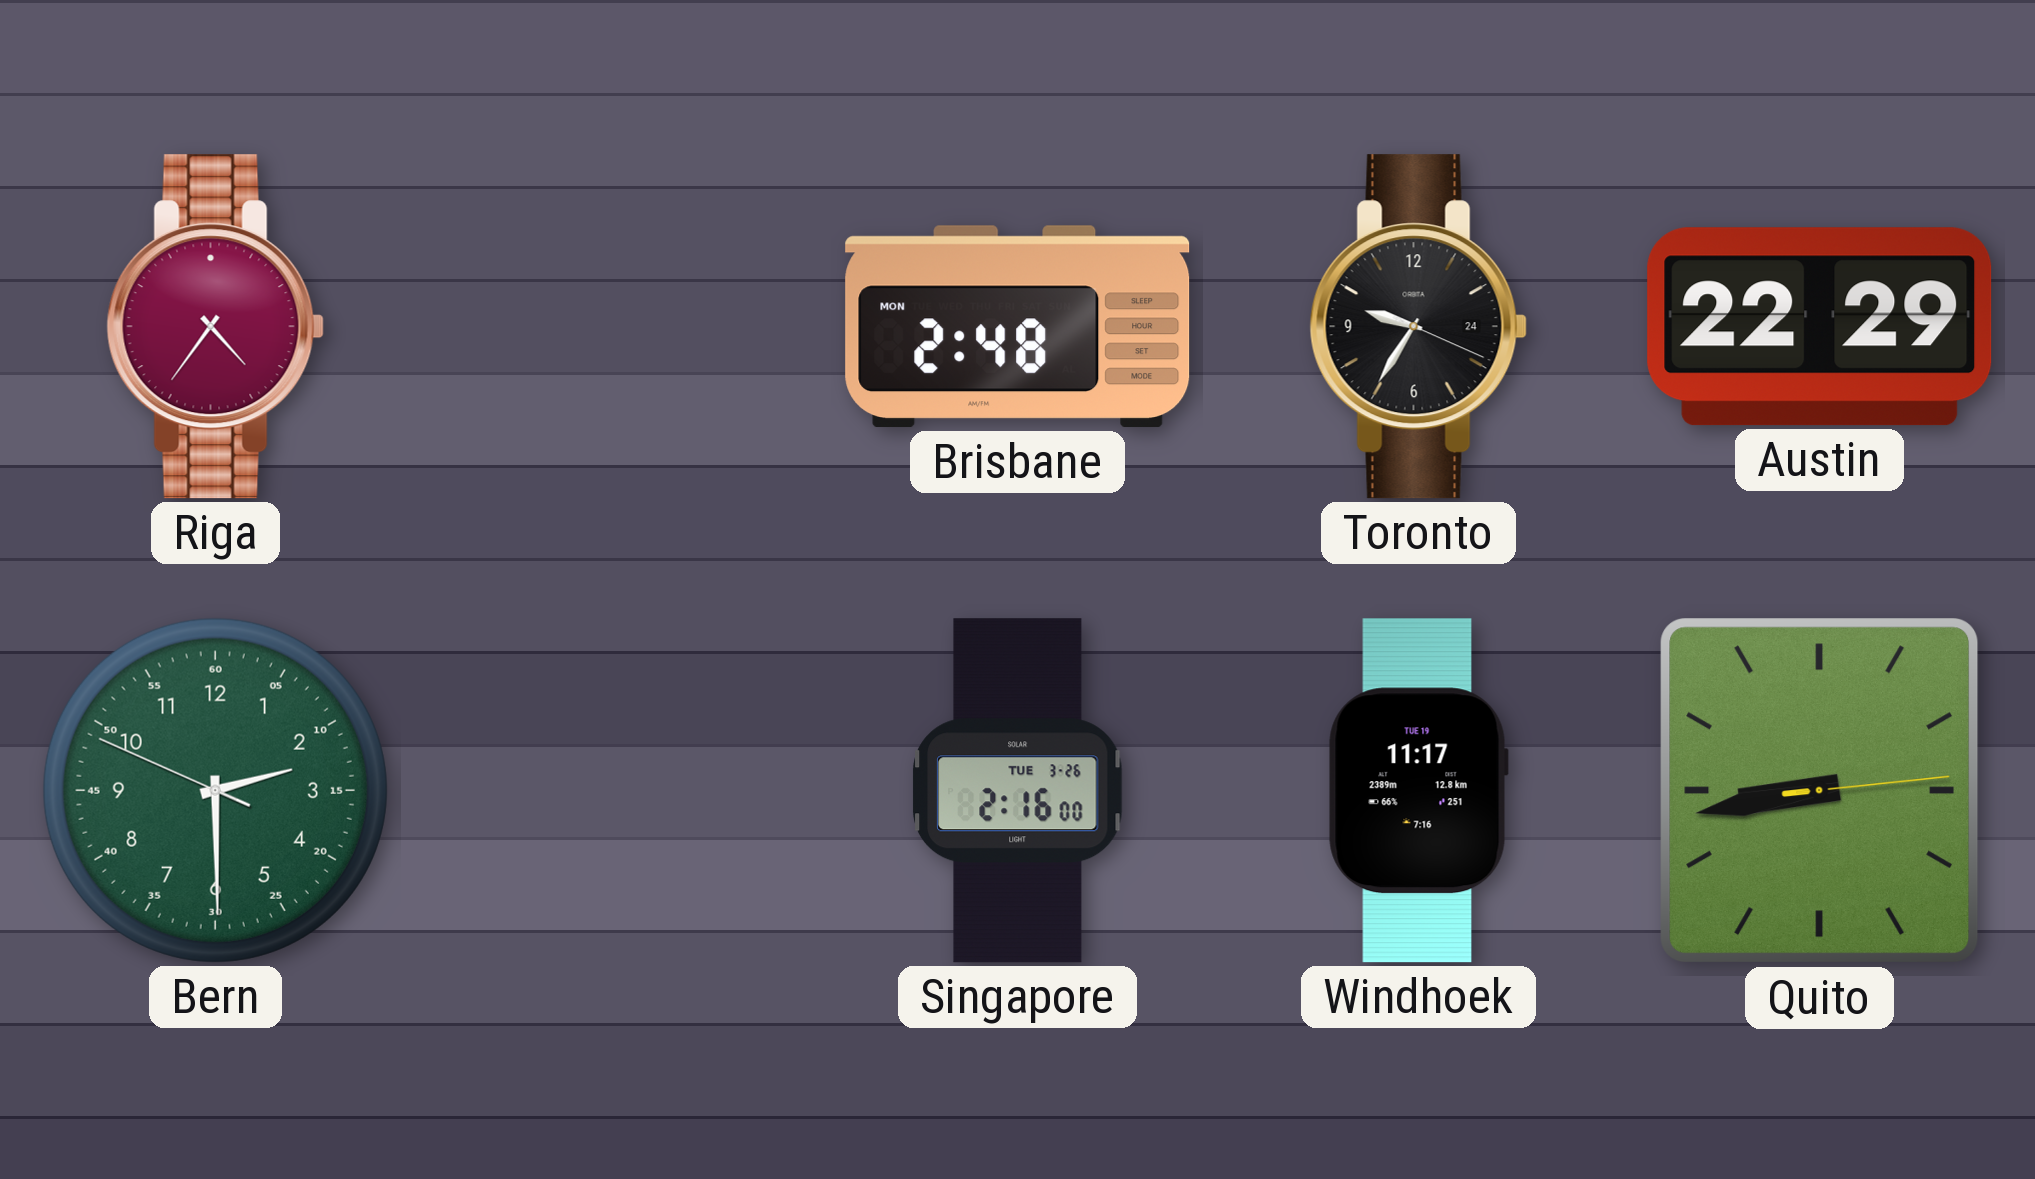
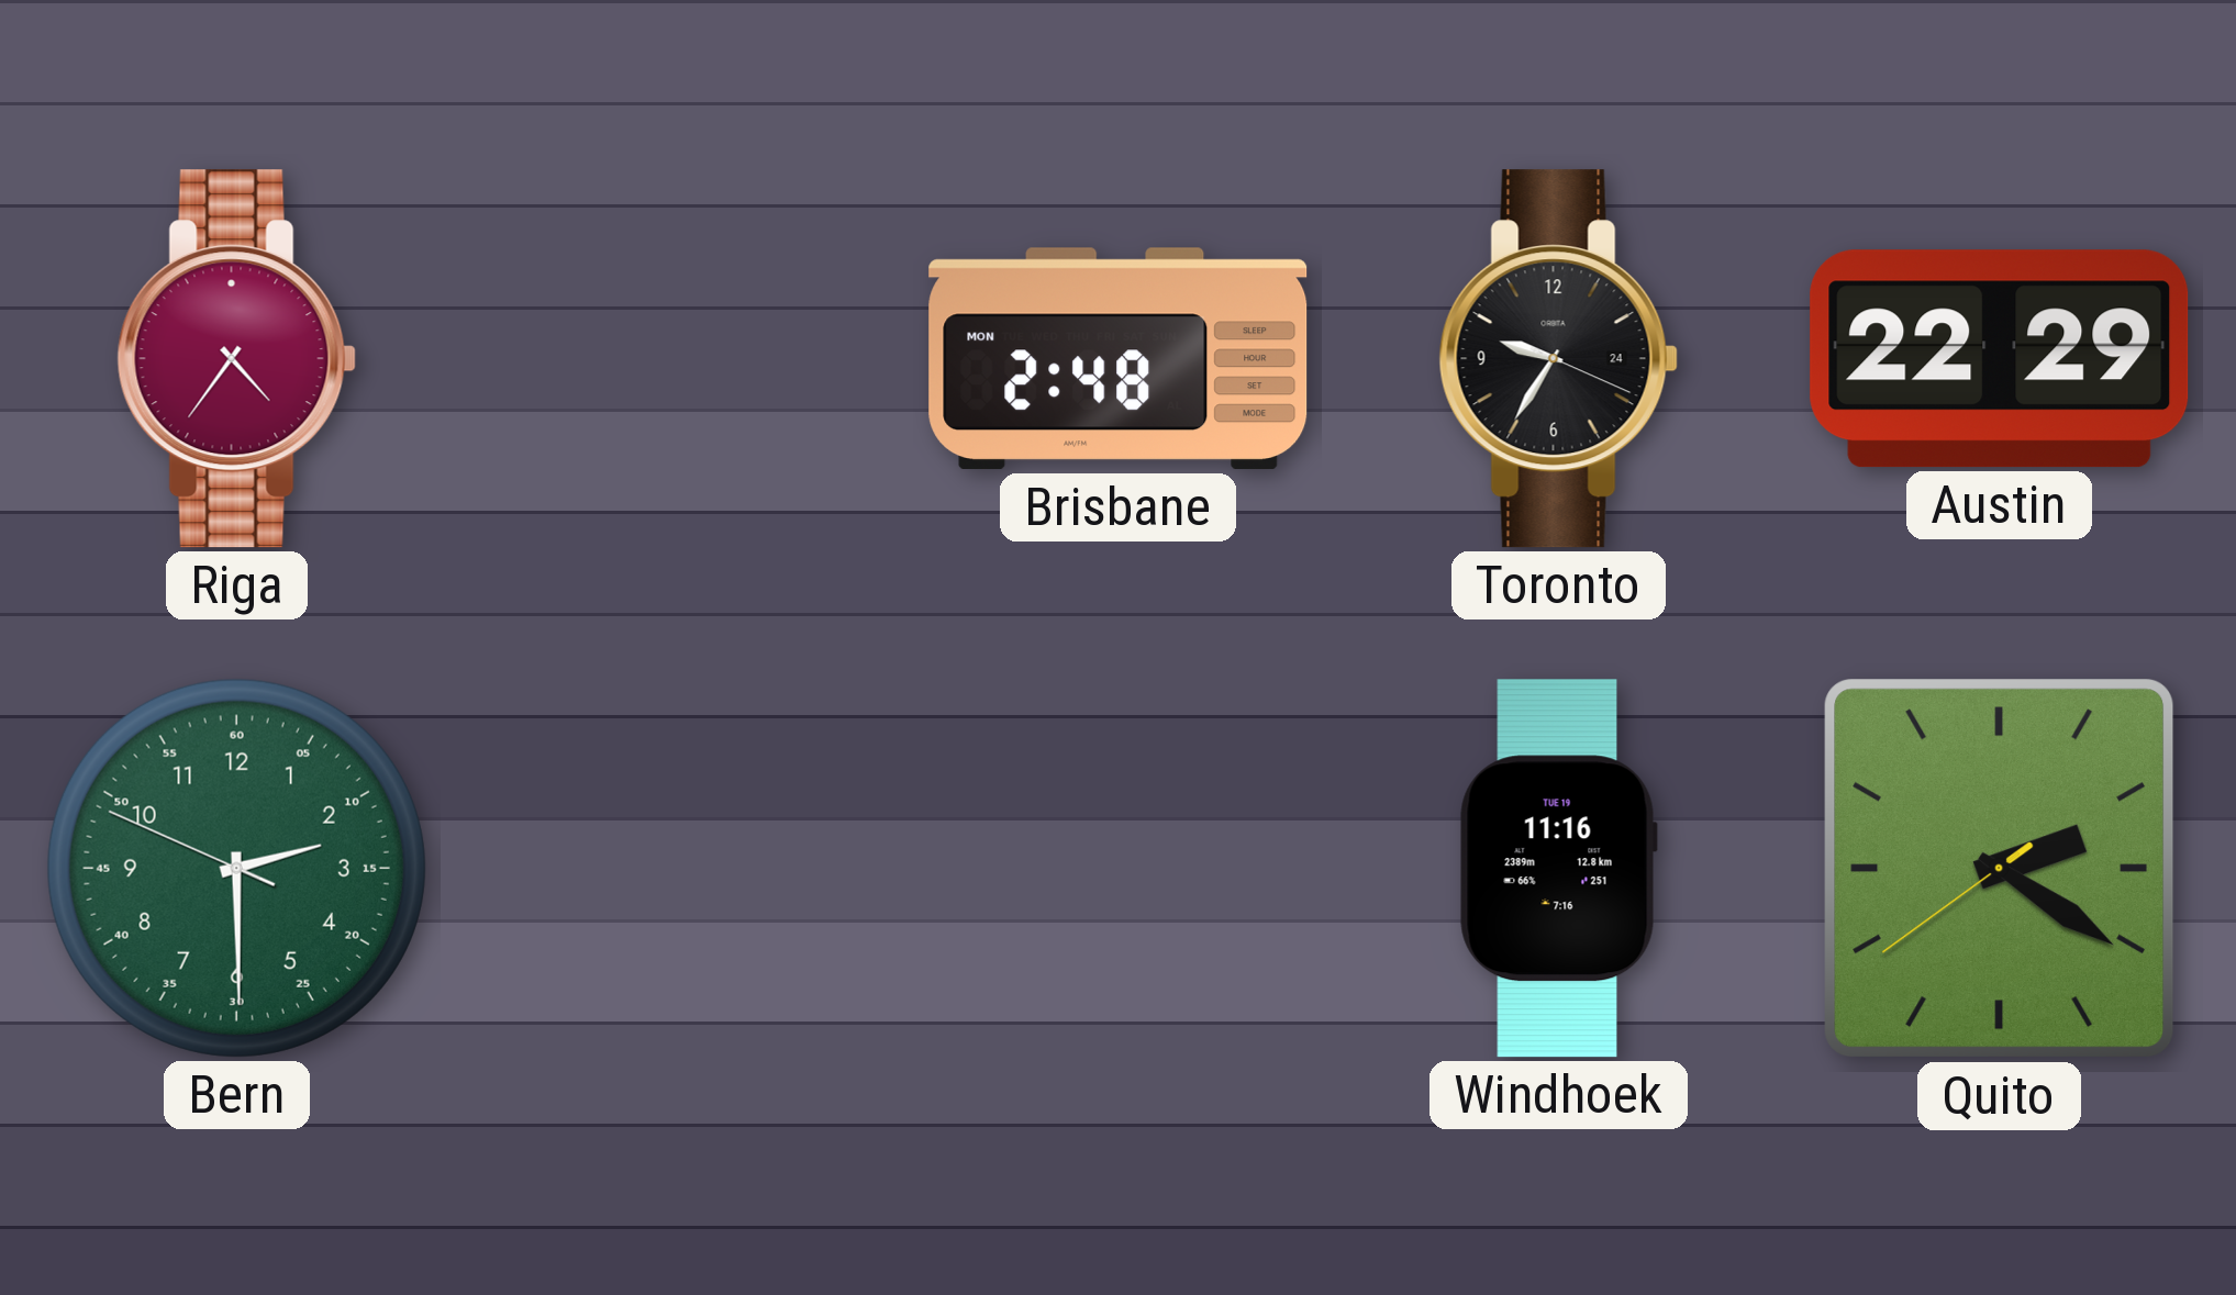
Singapore: 2:16 -> none (1018, 791)
Windhoek: 11:17 -> 11:16 (1558, 869)
Quito: 8:43 -> 2:20 (2000, 869)
